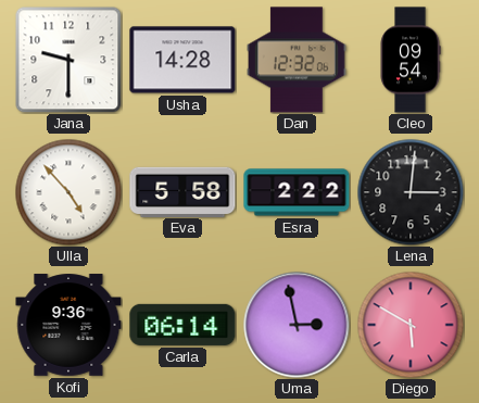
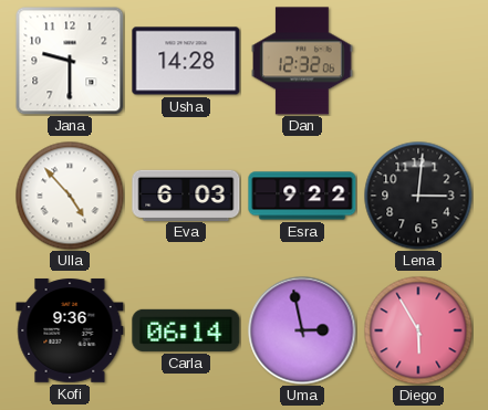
Cleo: 09:54 -> none (411, 60)
Eva: 5:58 -> 6:03 (186, 195)
Esra: 2:22 -> 9:22 (302, 196)
Diego: 5:50 -> 5:55 (418, 330)
